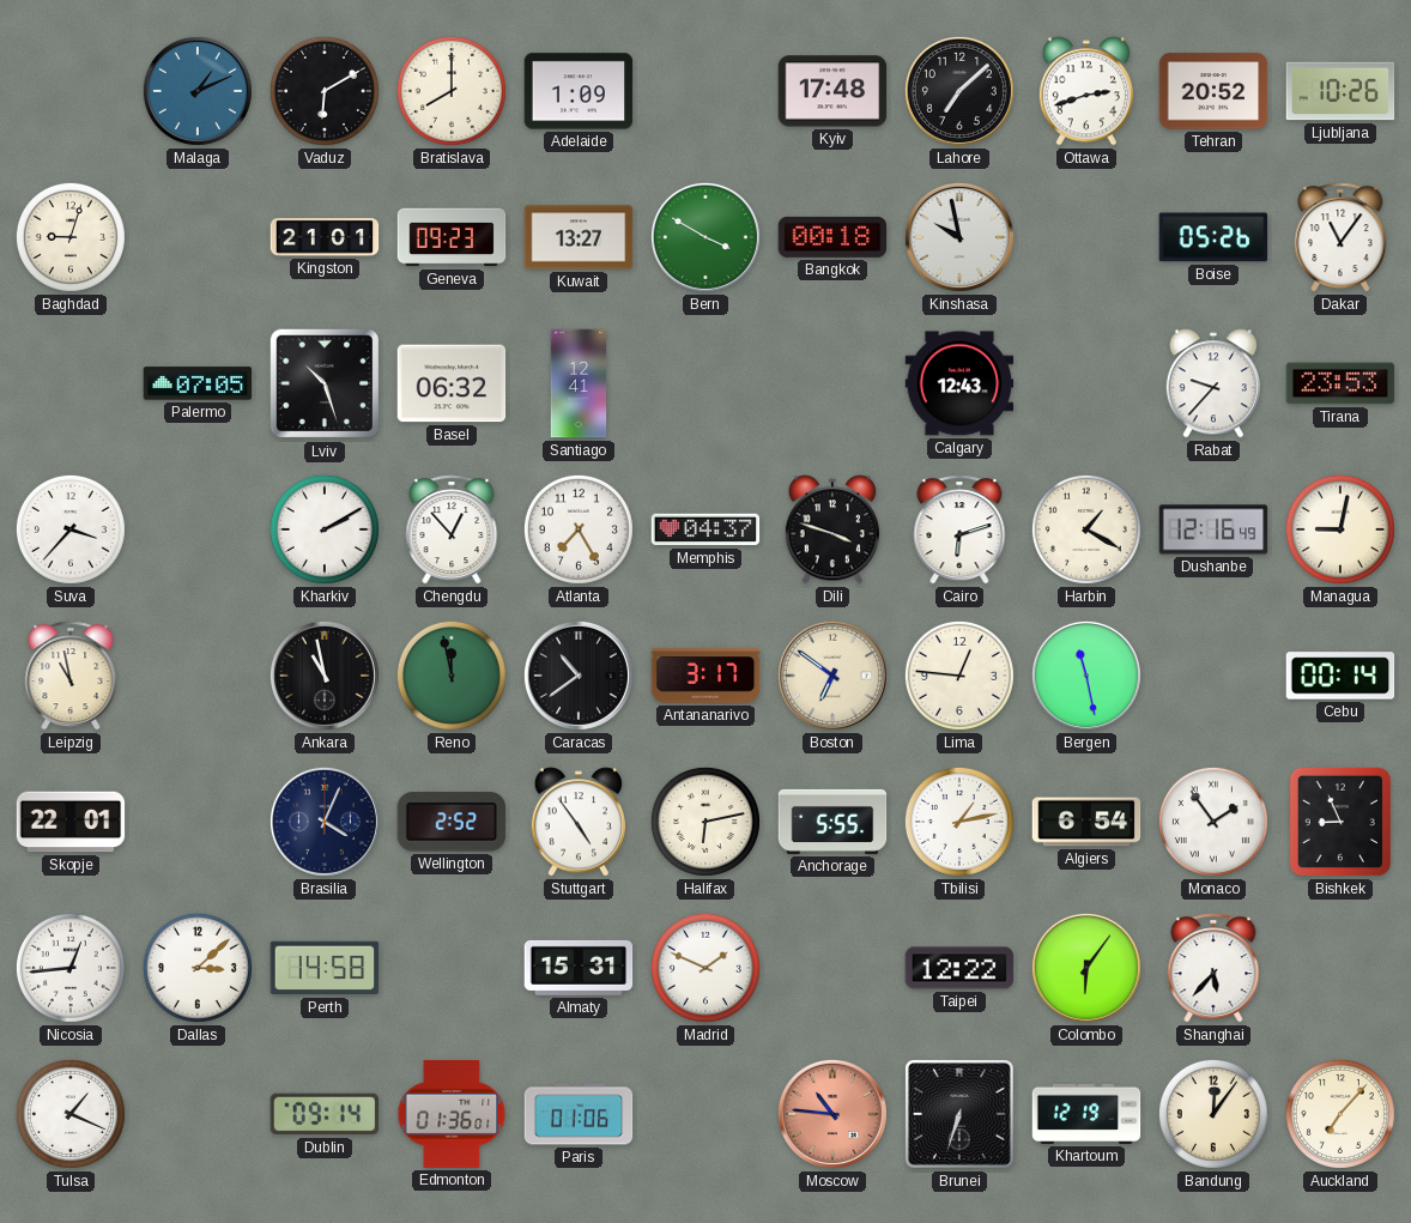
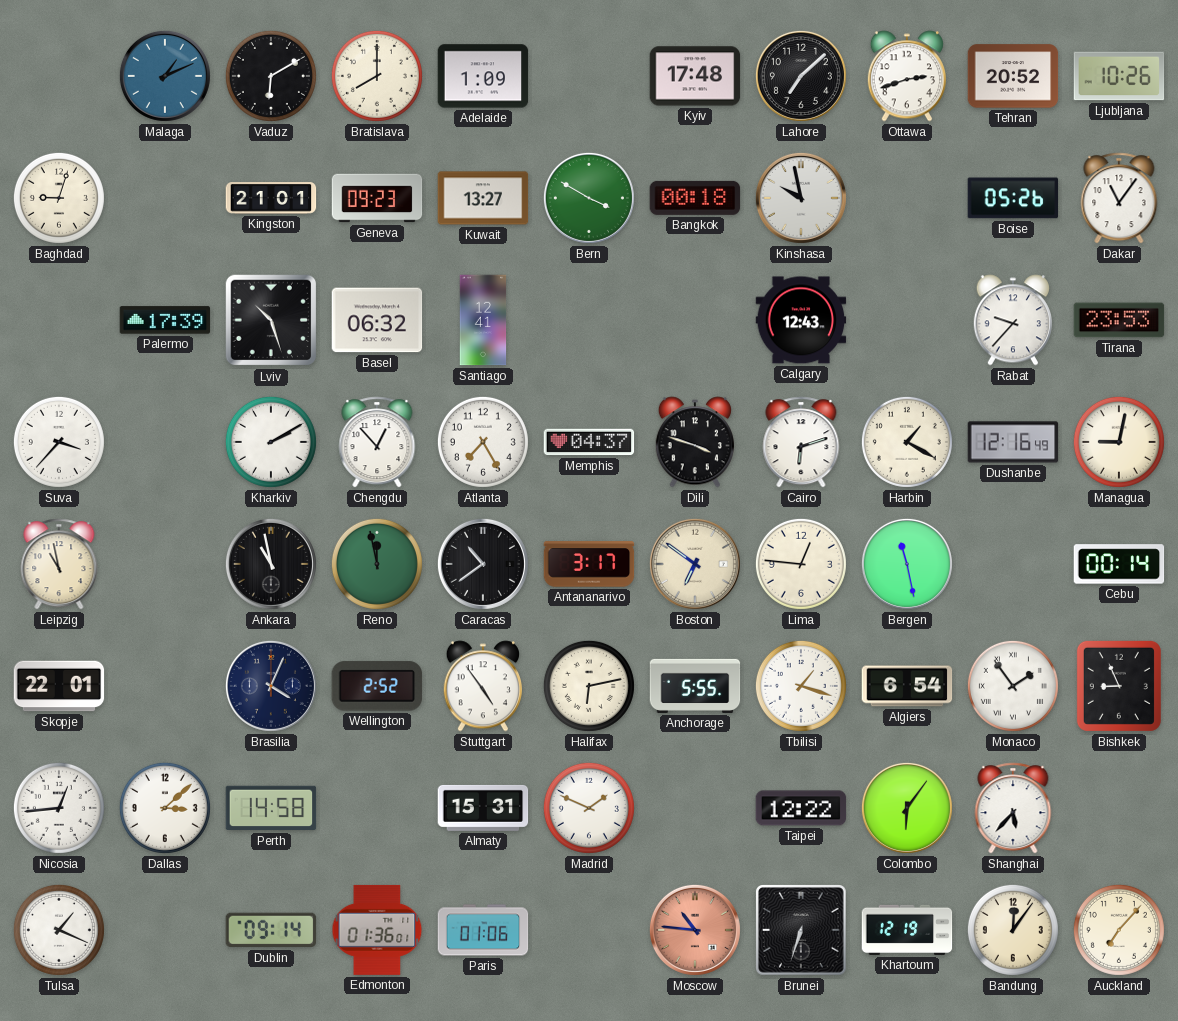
Palermo: 07:05 -> 17:39 (165, 320)
Tbilisi: 1:13 -> 1:18 (801, 686)
